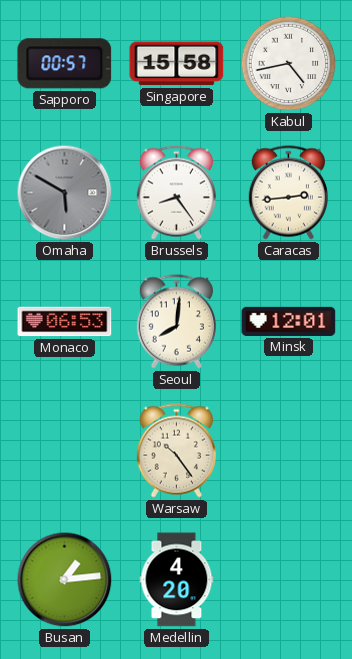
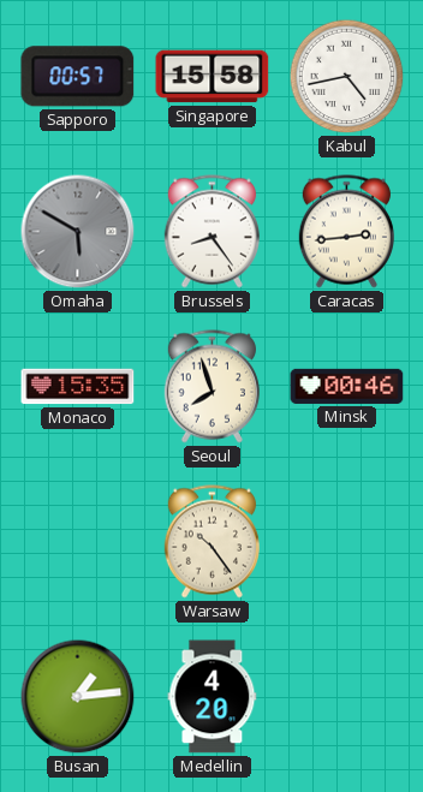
Monaco: 06:53 -> 15:35 (78, 387)
Seoul: 8:01 -> 7:57 (211, 387)
Minsk: 12:01 -> 00:46 (347, 386)
